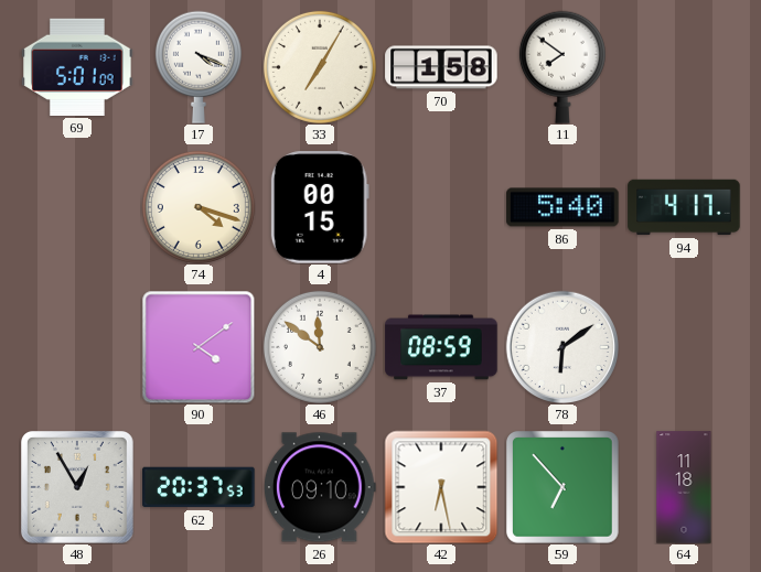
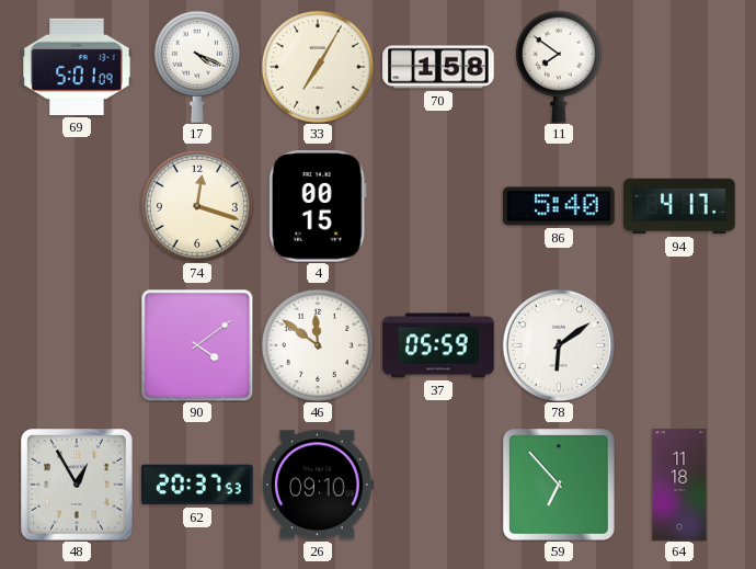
74: 4:18 -> 12:18 (197, 206)
37: 08:59 -> 05:59 (438, 345)
42: 6:28 -> none (441, 487)
